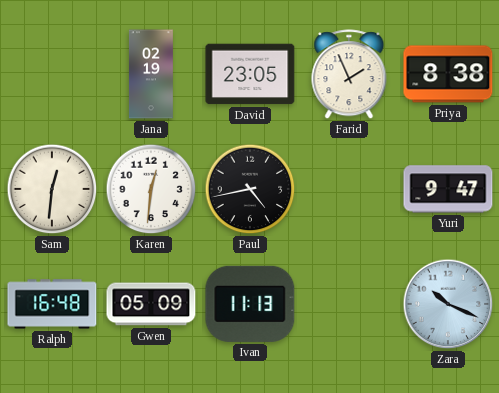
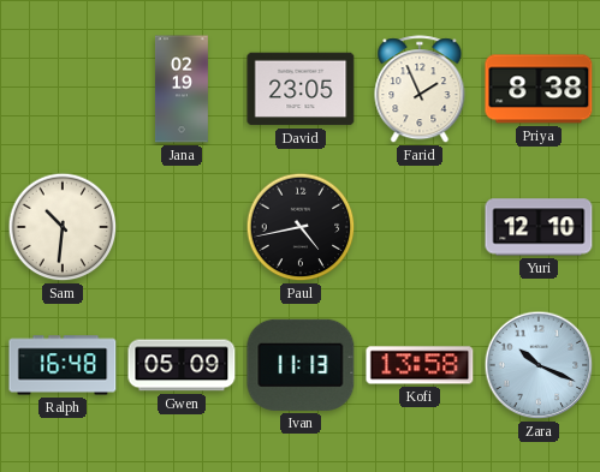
Sam: 12:31 -> 10:31 (63, 227)
Karen: 12:31 -> none (151, 189)
Yuri: 9:47 -> 12:10 (539, 227)
Kofi: none -> 13:58 (420, 365)
